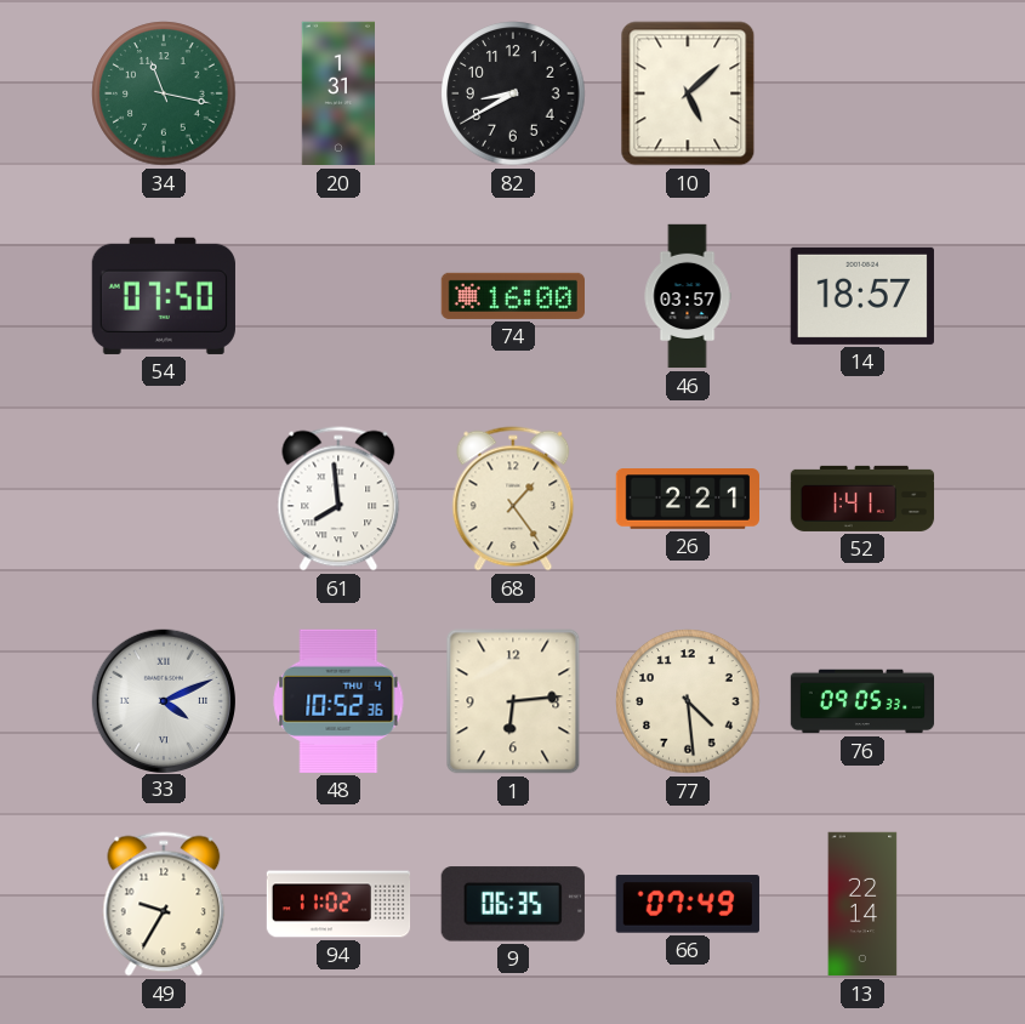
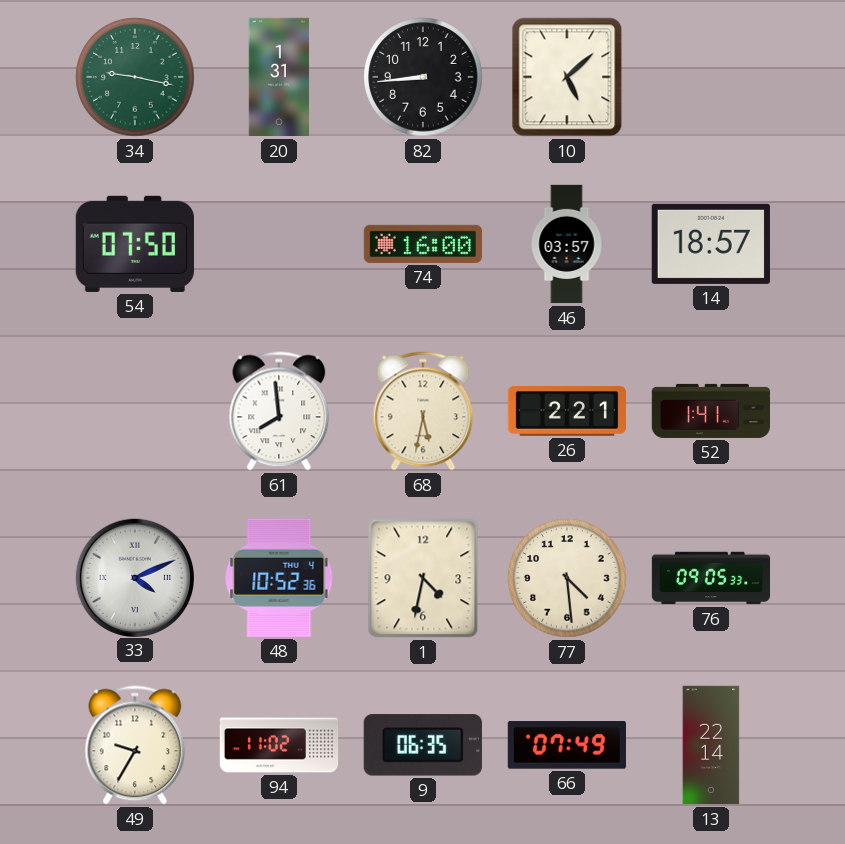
34: 11:17 -> 9:17 (135, 77)
82: 8:40 -> 8:44 (423, 77)
68: 1:24 -> 5:32 (423, 411)
1: 6:14 -> 4:32 (423, 578)
